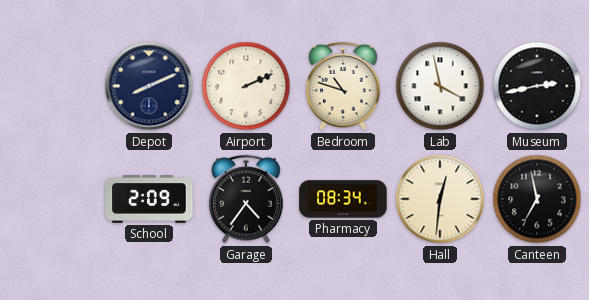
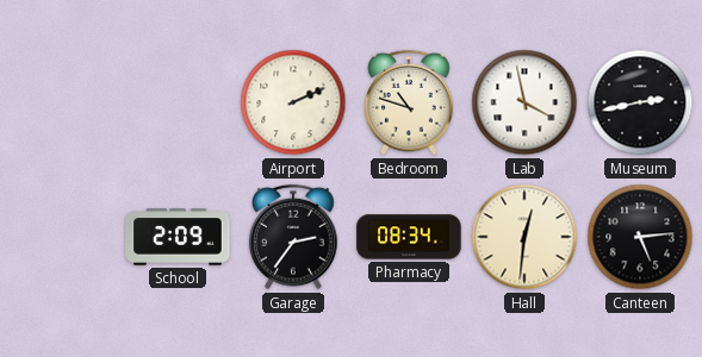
Depot: 8:11 -> none (149, 86)
Garage: 4:36 -> 2:36 (293, 237)
Canteen: 6:58 -> 5:14 (640, 237)
